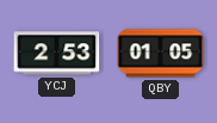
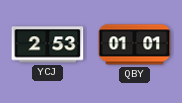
QBY: 01:05 -> 01:01 (135, 45)
